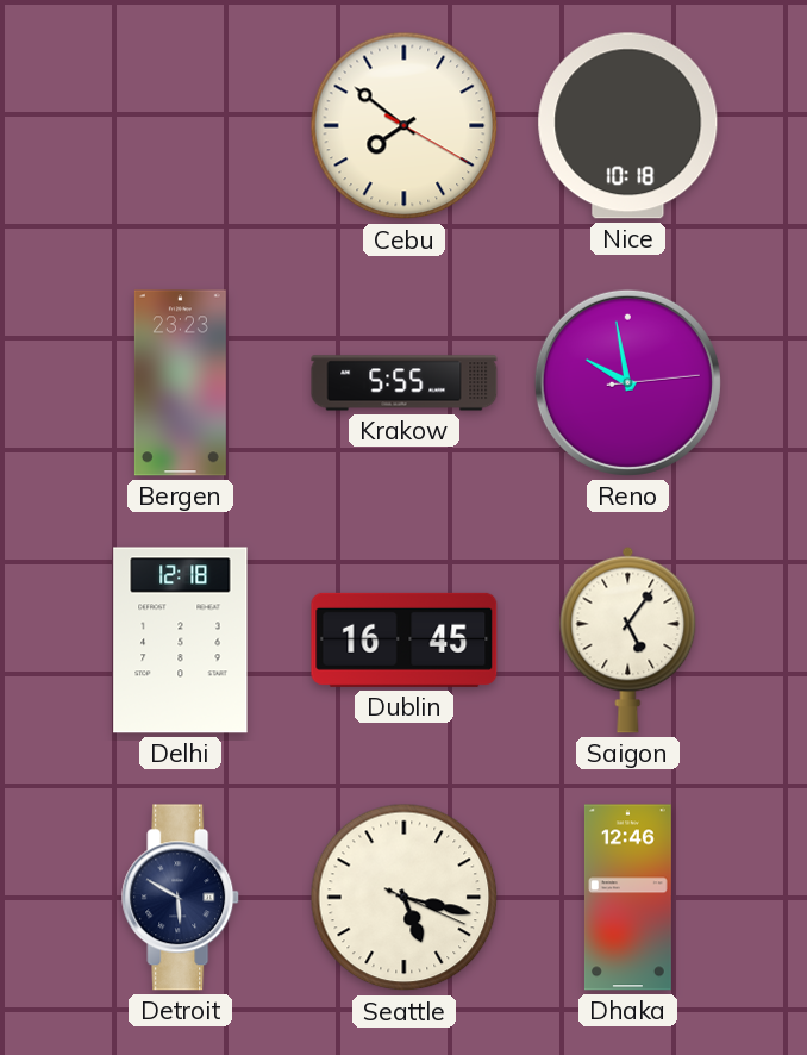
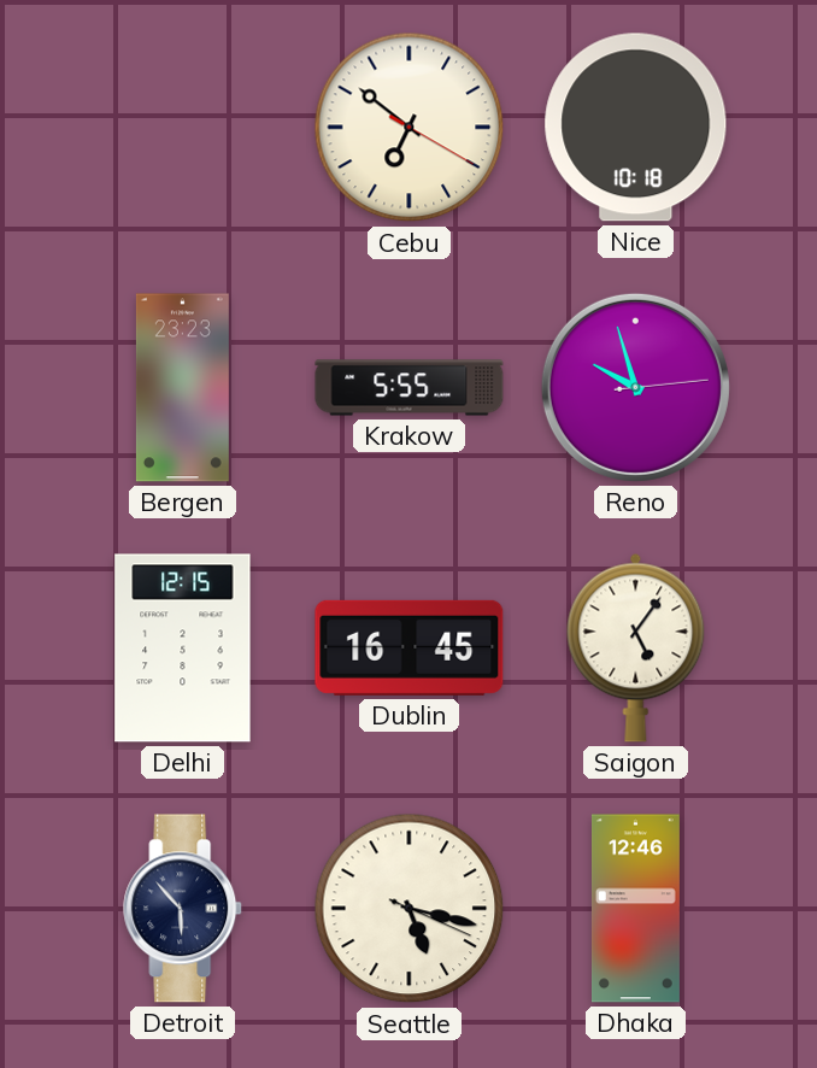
Cebu: 7:51 -> 6:51 (410, 128)
Reno: 9:58 -> 9:57 (635, 387)
Delhi: 12:18 -> 12:15 (183, 649)
Detroit: 5:50 -> 5:53 (183, 909)
